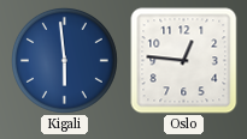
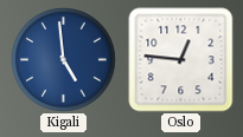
Kigali: 5:59 -> 4:59 (64, 60)
